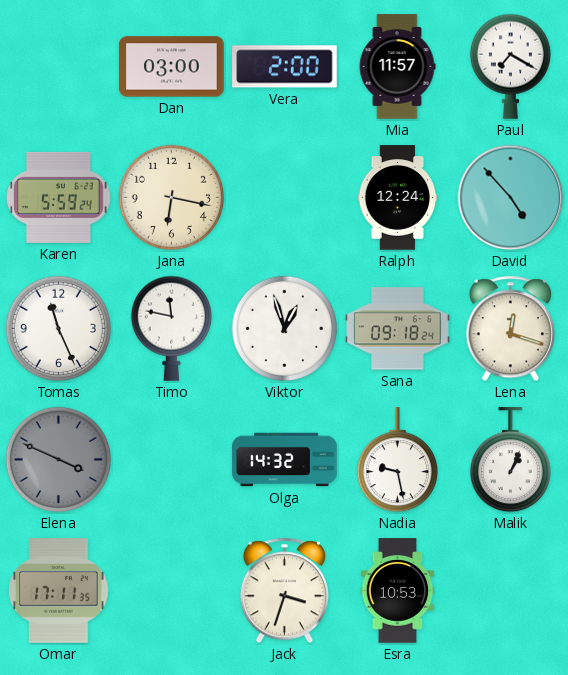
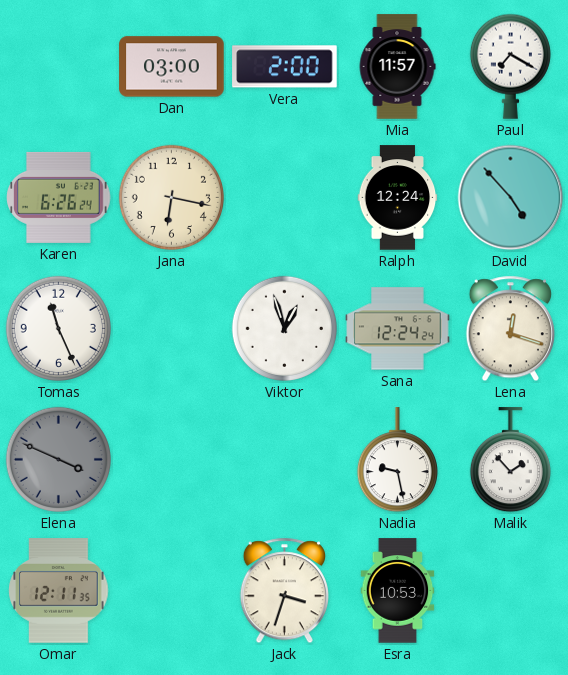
Karen: 5:59 -> 6:26 (59, 197)
Timo: 11:47 -> none (171, 328)
Sana: 09:18 -> 12:24 (398, 329)
Olga: 14:32 -> none (285, 460)
Malik: 1:04 -> 1:53 (510, 460)
Omar: 17:11 -> 12:11 (59, 591)
